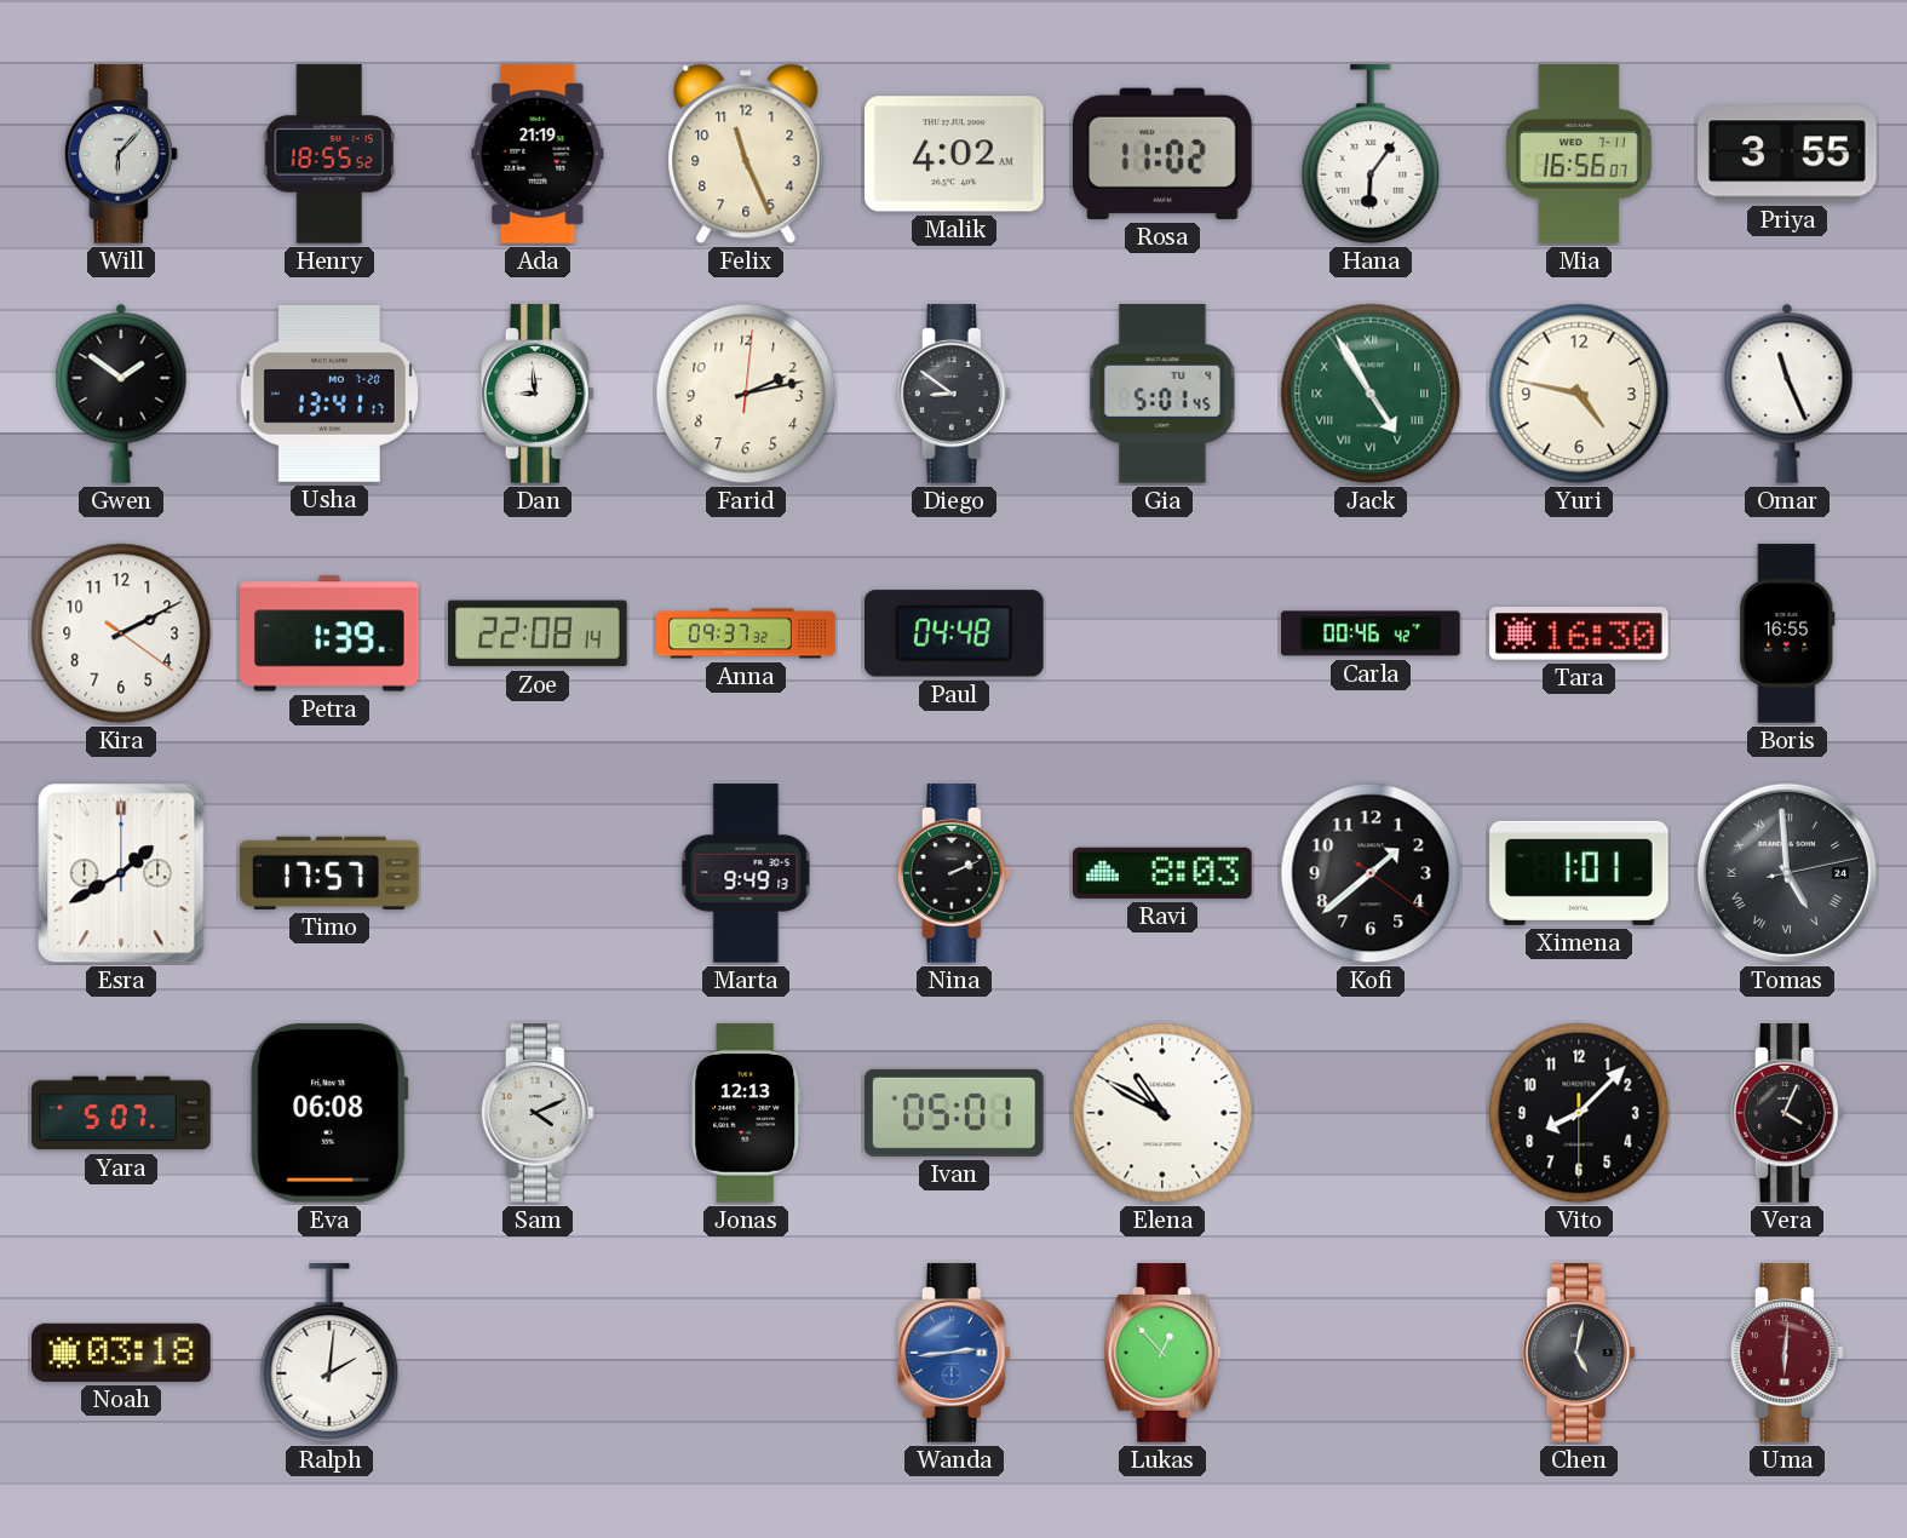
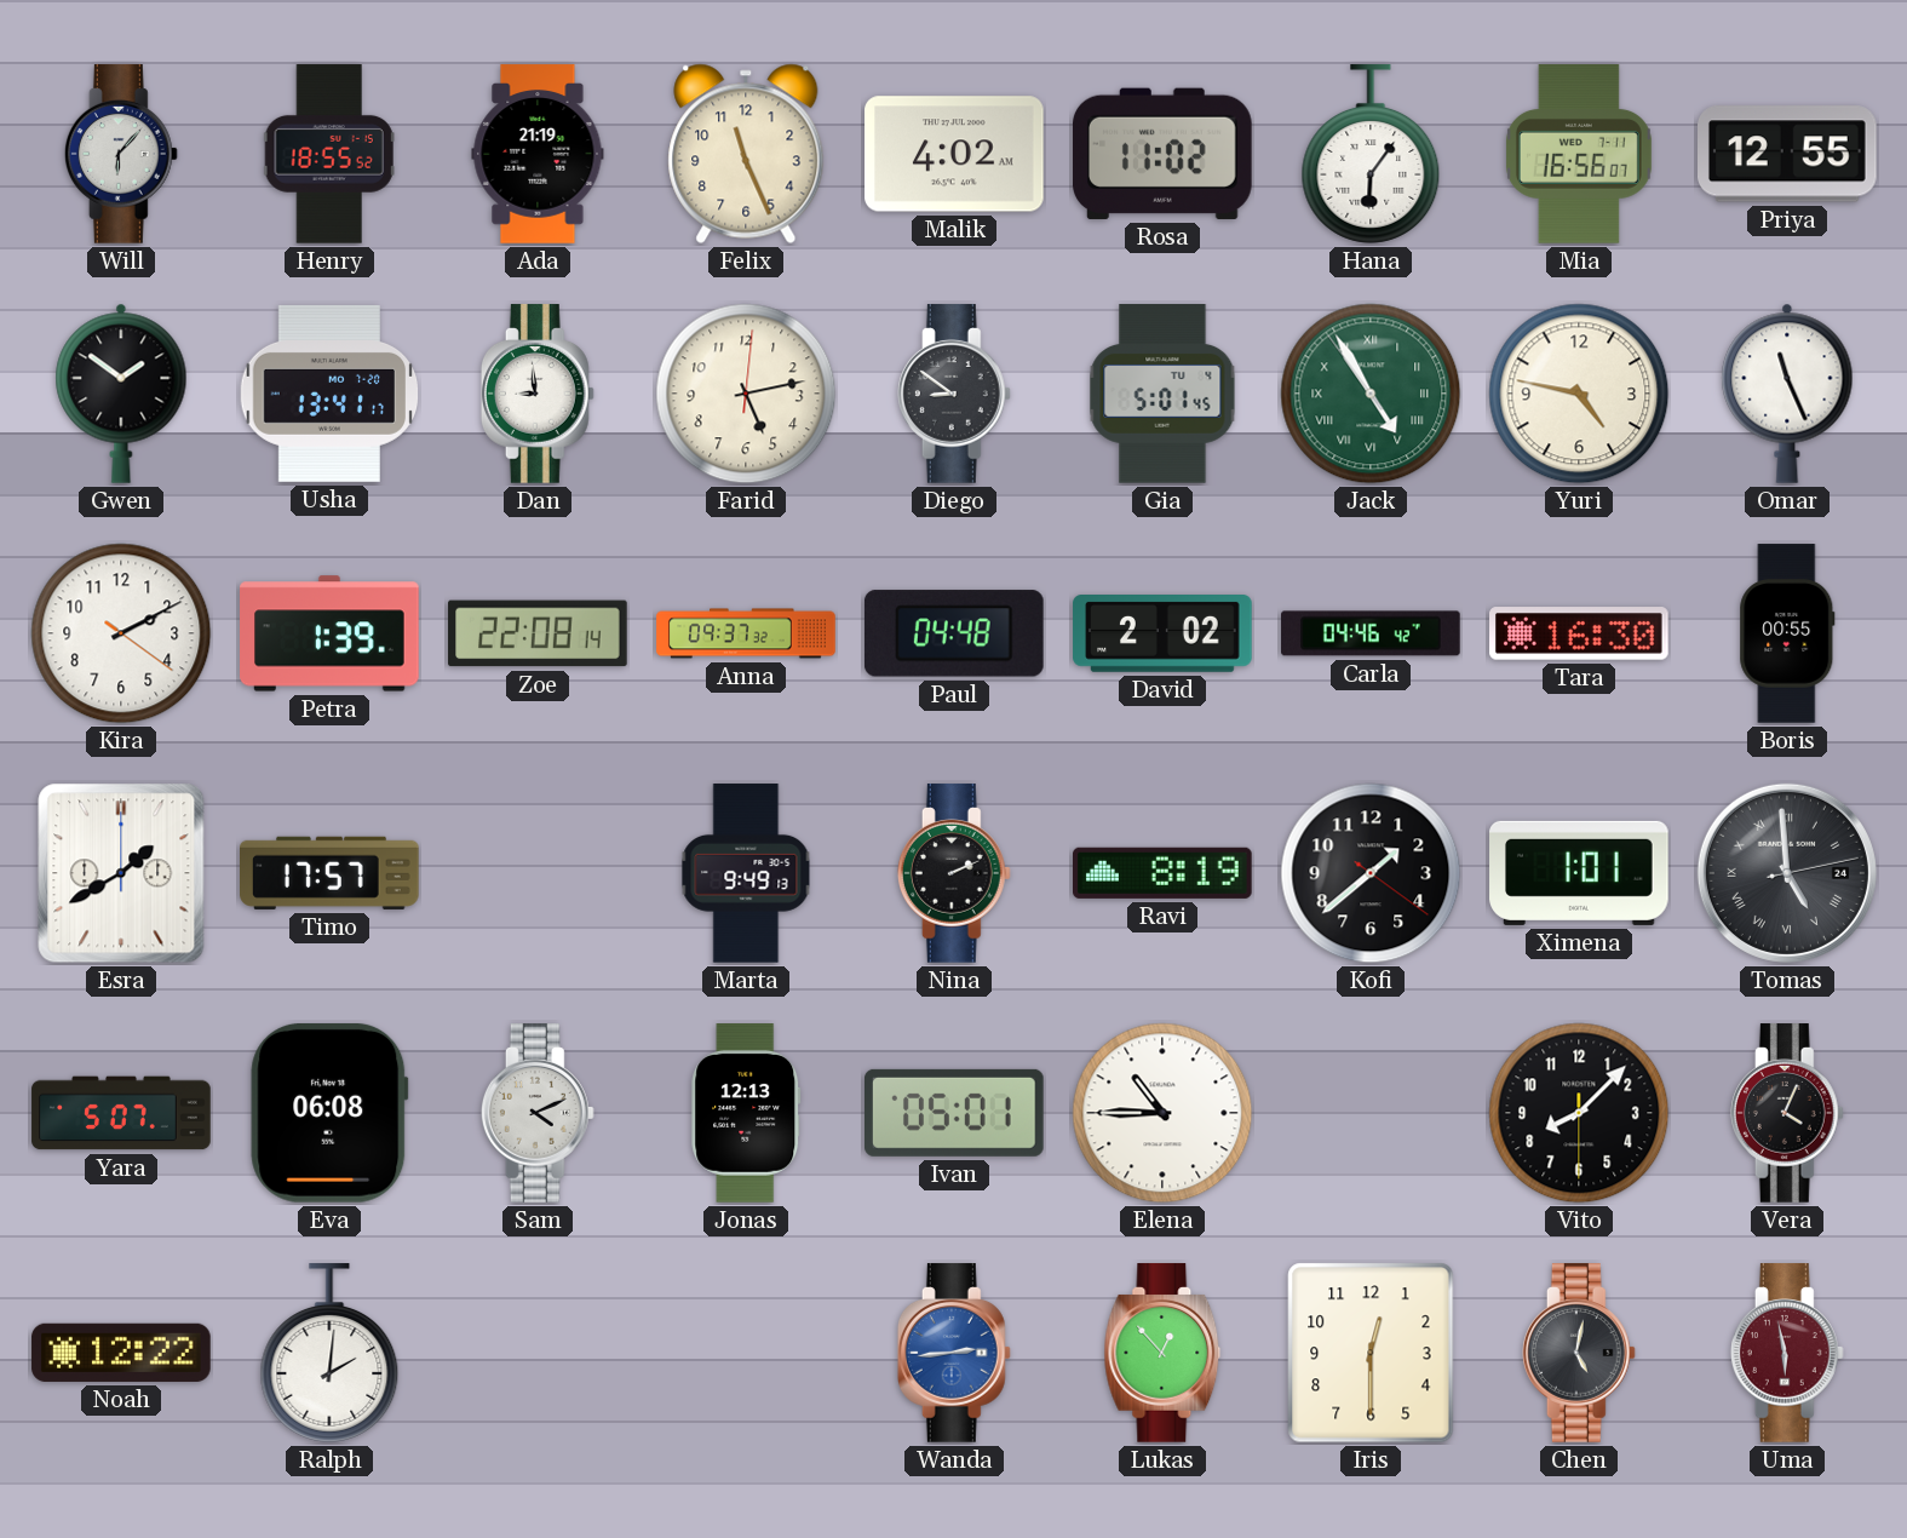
Priya: 3:55 -> 12:55 (1788, 154)
Farid: 2:13 -> 5:13 (746, 394)
David: none -> 2:02 (1162, 635)
Carla: 00:46 -> 04:46 (1371, 633)
Boris: 16:55 -> 00:55 (1787, 633)
Ravi: 8:03 -> 8:19 (1164, 873)
Elena: 10:50 -> 10:45 (1162, 1113)
Noah: 03:18 -> 12:22 (121, 1353)
Iris: none -> 12:30 (1371, 1353)
Uma: 6:01 -> 5:58 (1787, 1353)
